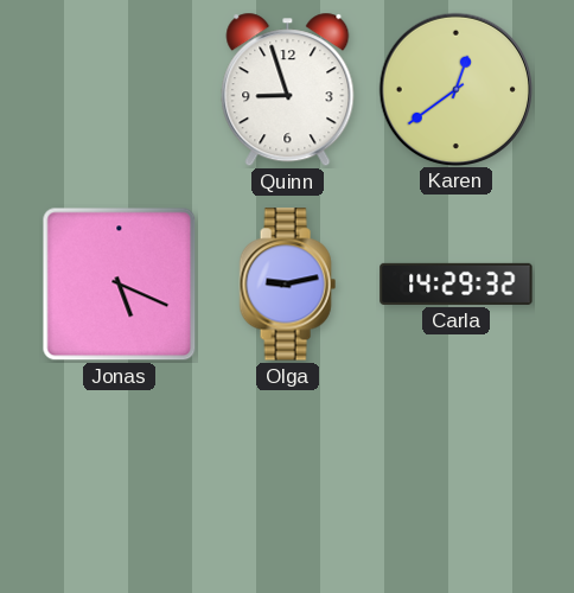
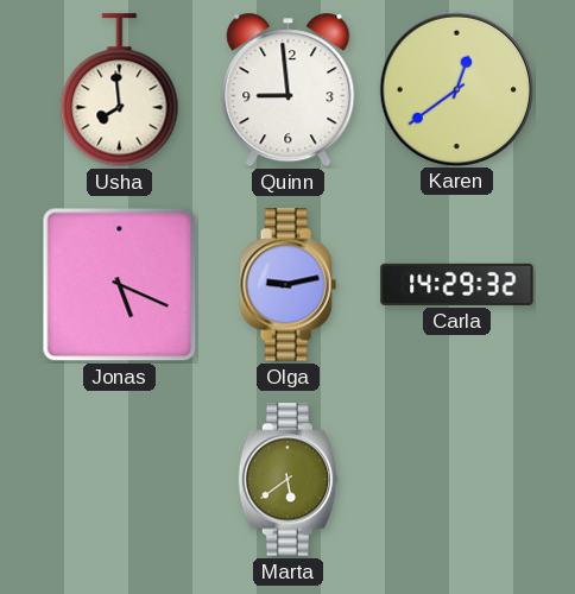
Usha: none -> 7:59 (120, 90)
Quinn: 8:57 -> 8:59 (289, 90)
Marta: none -> 5:39 (289, 480)
